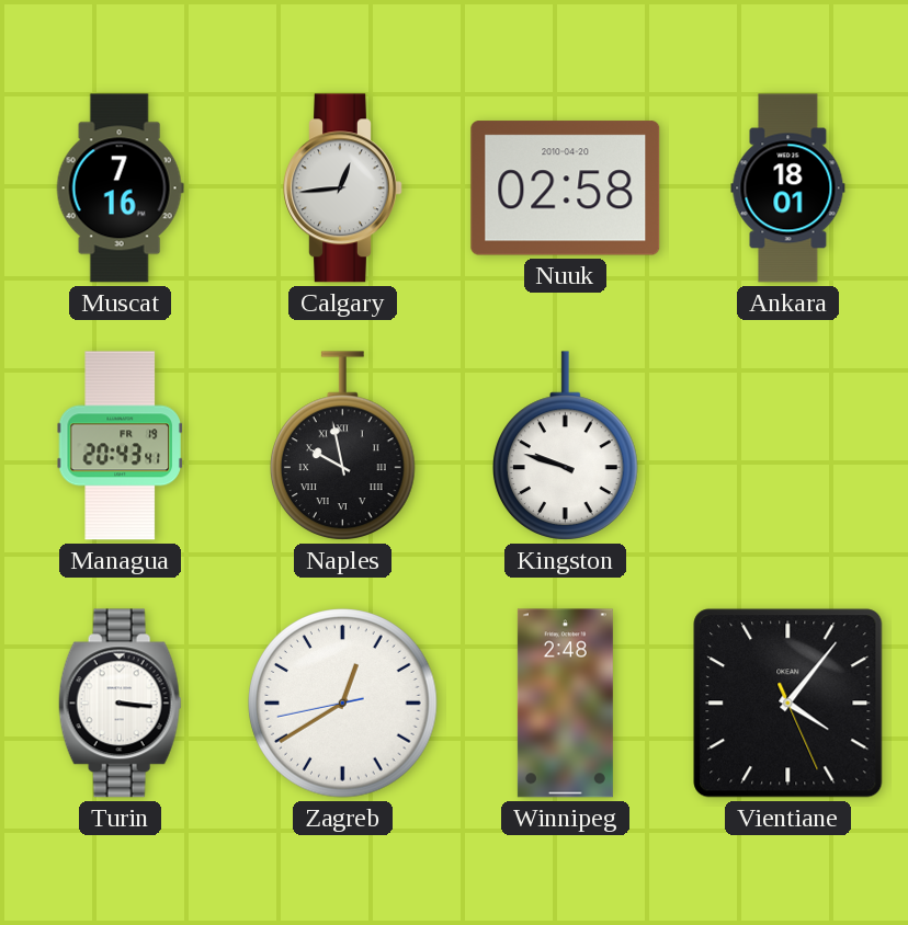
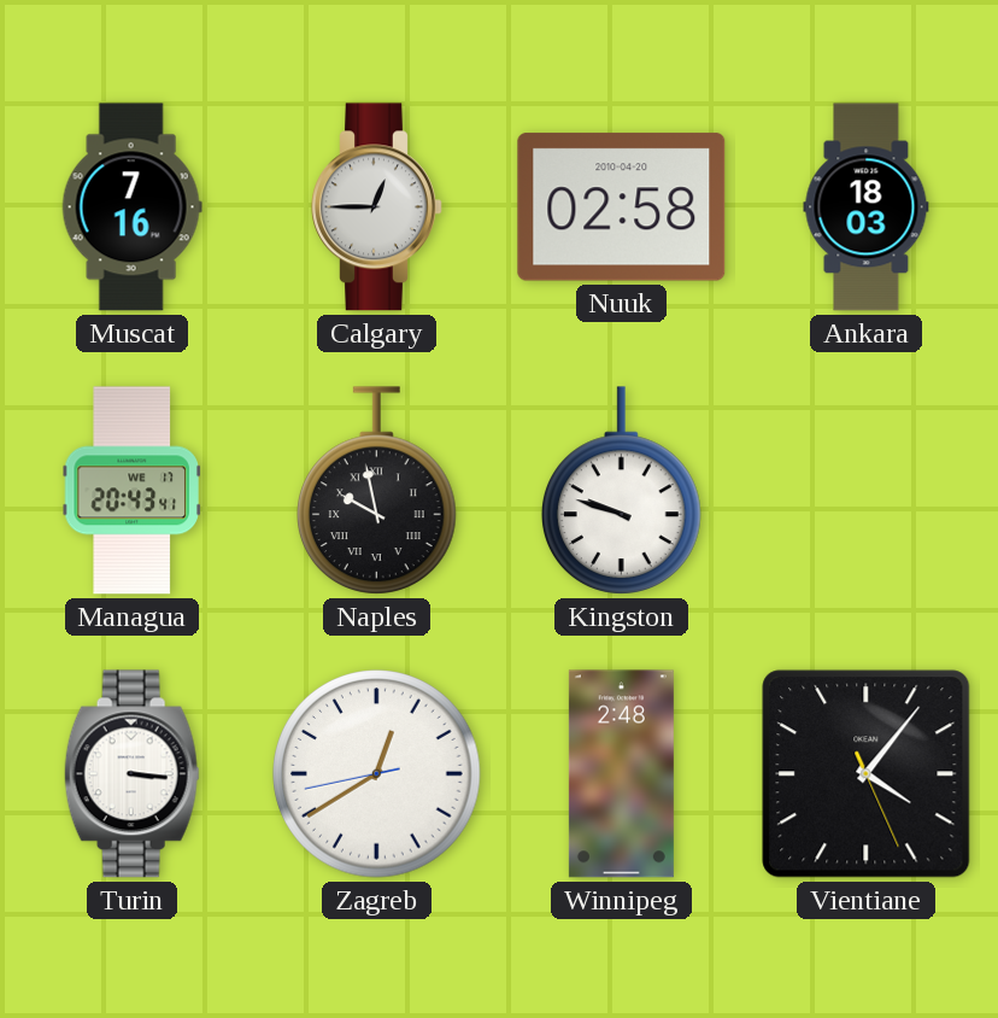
Calgary: 12:44 -> 12:45 (377, 207)
Ankara: 18:01 -> 18:03 (867, 207)
Managua date: FR 19 -> WE 17 (131, 491)
